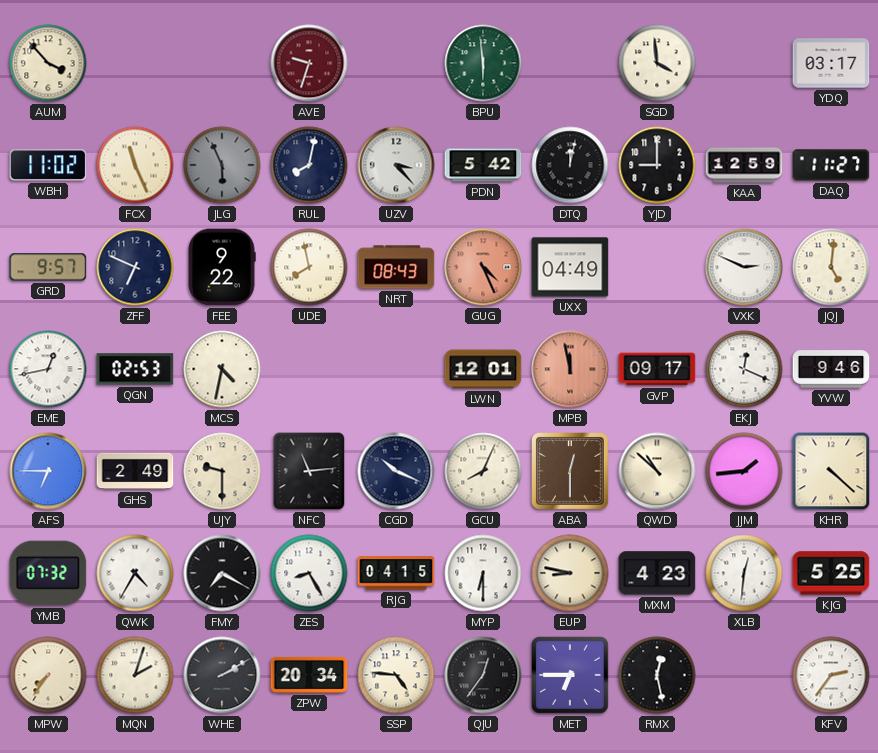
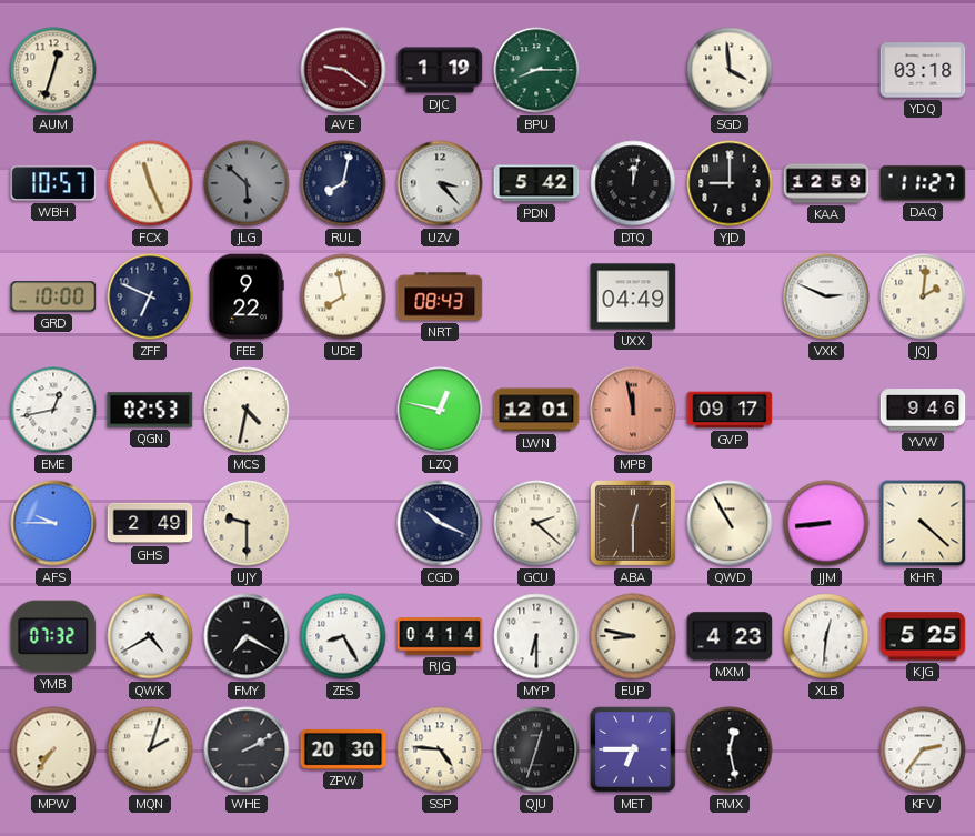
AUM: 3:53 -> 12:33 (53, 70)
AVE: 9:33 -> 9:21 (343, 70)
DJC: none -> 1:19 (440, 70)
BPU: 5:59 -> 8:15 (536, 70)
YDQ: 03:17 -> 03:18 (923, 70)
WBH: 11:02 -> 10:57 (53, 183)
JLG: 5:56 -> 5:52 (247, 183)
GRD: 9:57 -> 10:00 (53, 296)
GUG: 4:26 -> none (483, 267)
JQJ: 5:01 -> 2:01 (923, 296)
LZQ: none -> 12:47 (440, 410)
EKJ: 12:19 -> none (744, 369)
AFS: 6:45 -> 9:45 (53, 523)
NFC: 11:14 -> none (309, 471)
GCU: 8:04 -> 2:22 (536, 523)
QWD: 10:52 -> 10:55 (730, 523)
JJM: 1:44 -> 8:44 (826, 523)
QWK: 4:35 -> 4:40 (150, 636)
RJG: 04:15 -> 04:14 (440, 636)
ZPW: 20:34 -> 20:30 (343, 749)
QJU: 12:36 -> 12:33 (536, 749)
